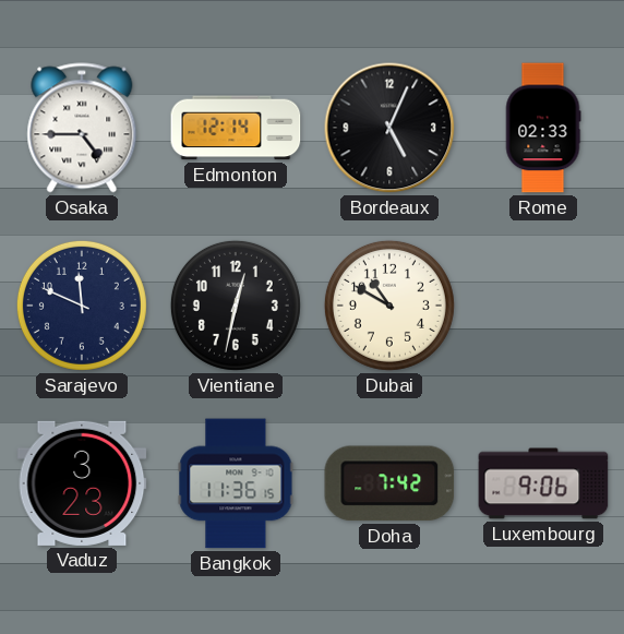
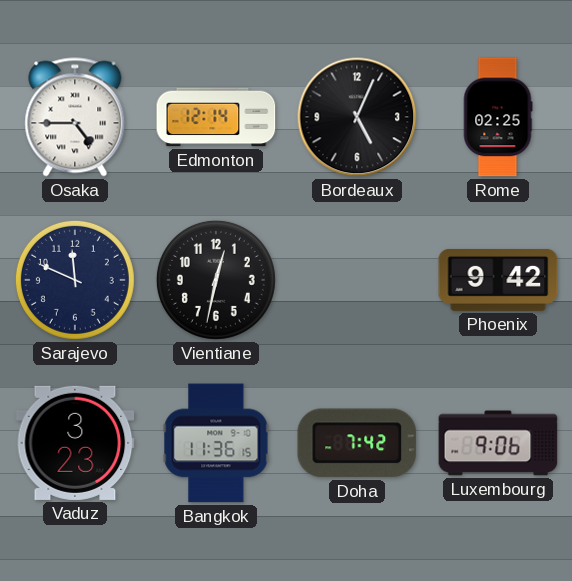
Rome: 02:33 -> 02:25 (498, 117)
Dubai: 10:50 -> none (389, 306)
Phoenix: none -> 9:42 (498, 280)
